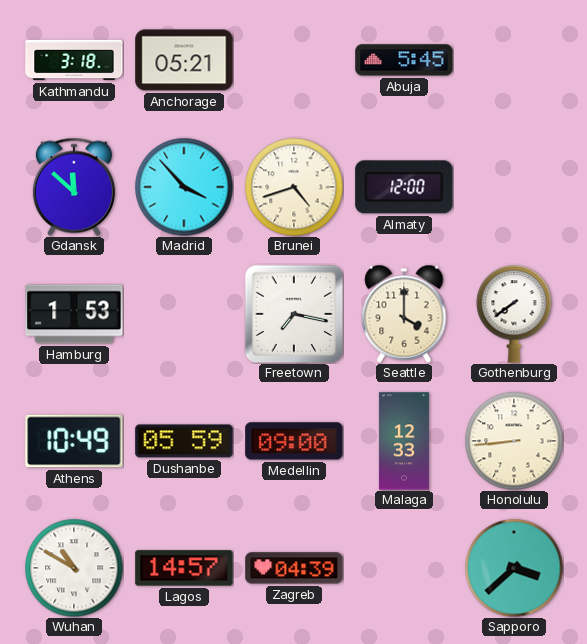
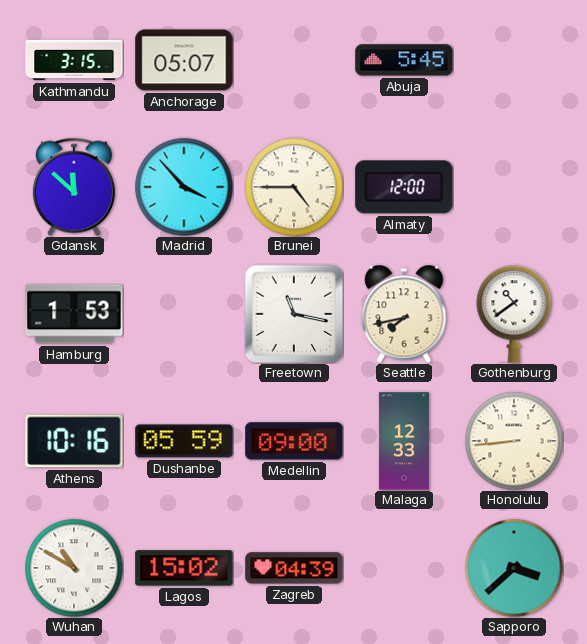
Kathmandu: 3:18 -> 3:15 (74, 60)
Anchorage: 05:21 -> 05:07 (184, 60)
Brunei: 4:42 -> 4:45 (294, 187)
Freetown: 7:17 -> 11:17 (294, 314)
Seattle: 4:00 -> 7:43 (404, 314)
Gothenburg: 7:39 -> 10:39 (514, 314)
Athens: 10:49 -> 10:16 (74, 441)
Lagos: 14:57 -> 15:02 (184, 568)
